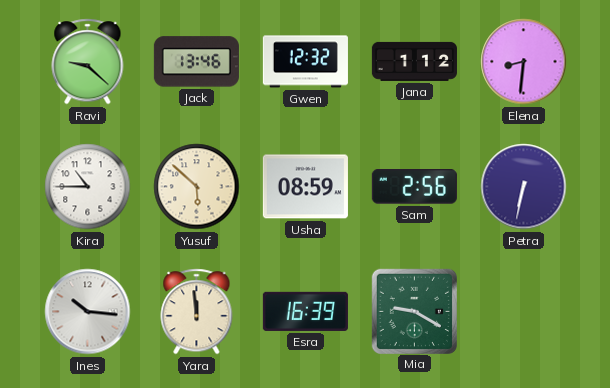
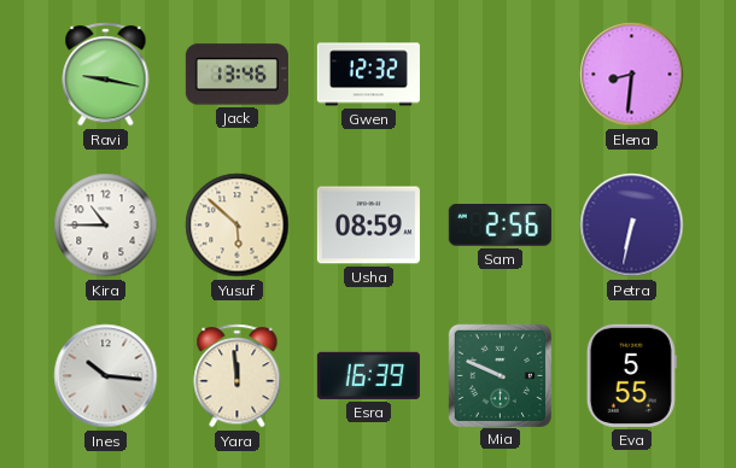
Ravi: 9:22 -> 9:17 (106, 75)
Jana: 1:12 -> none (414, 61)
Mia: 9:20 -> 9:49 (500, 375)
Eva: none -> 5:55 (631, 375)
